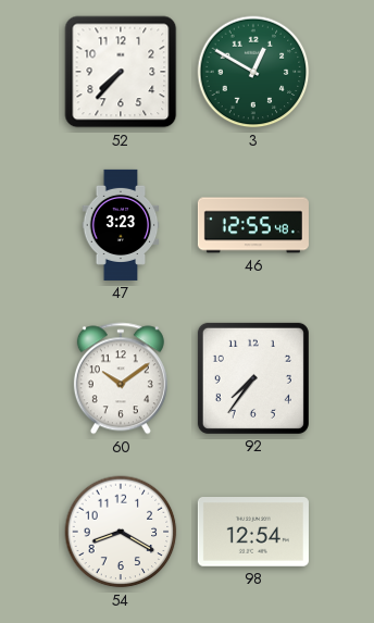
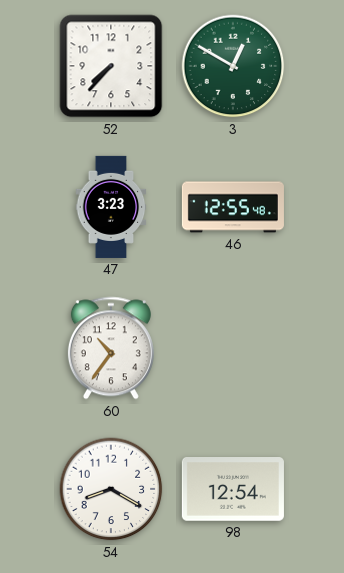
60: 10:09 -> 10:36 (111, 348)
92: 7:36 -> none (253, 378)
